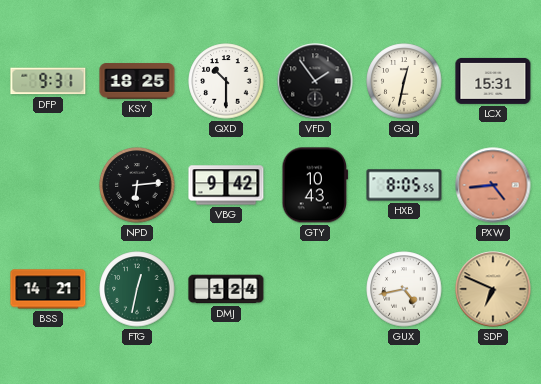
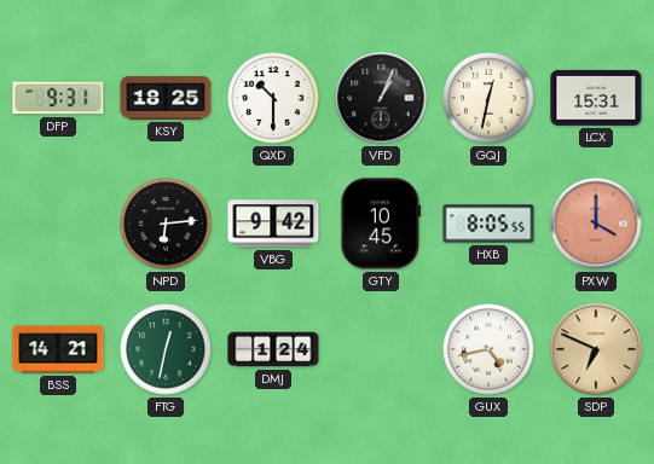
VFD: 1:54 -> 1:04 (381, 98)
GTY: 10:43 -> 10:45 (381, 224)
PXW: 4:44 -> 4:00 (596, 224)
